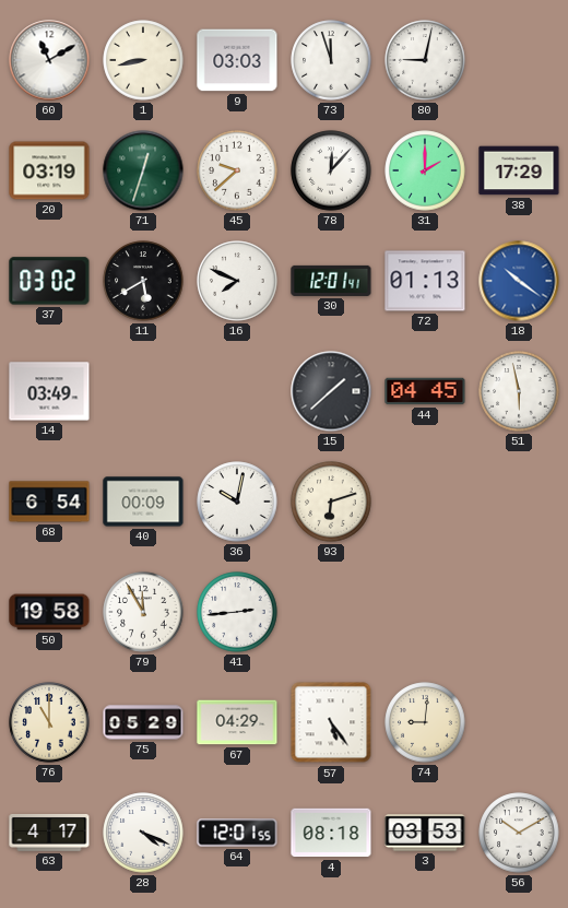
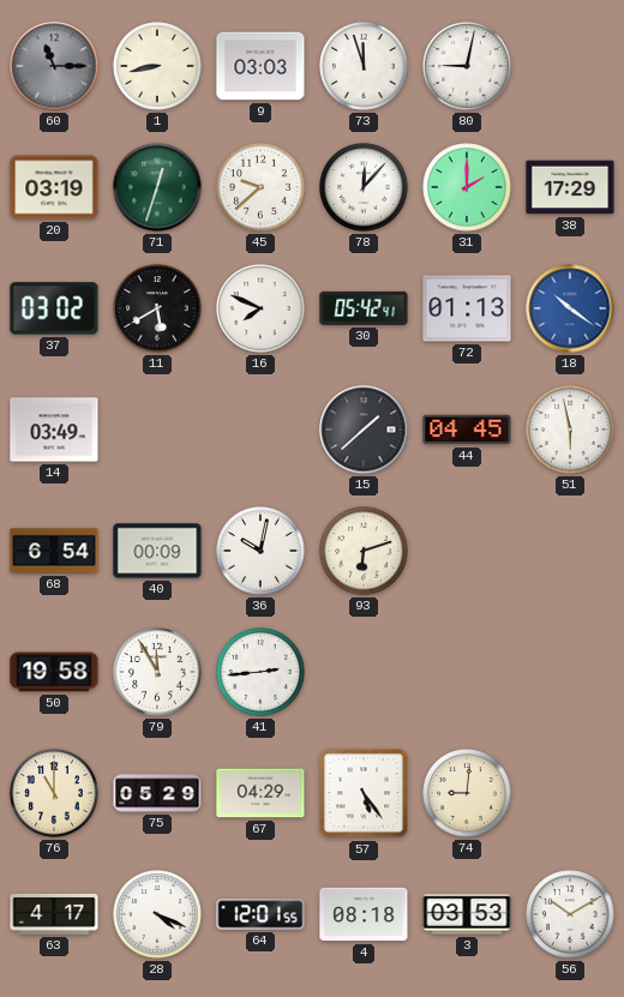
60: 11:10 -> 11:15 (54, 66)
60 dial: white -> grey (54, 66)
30: 12:01 -> 05:42 (364, 308)
